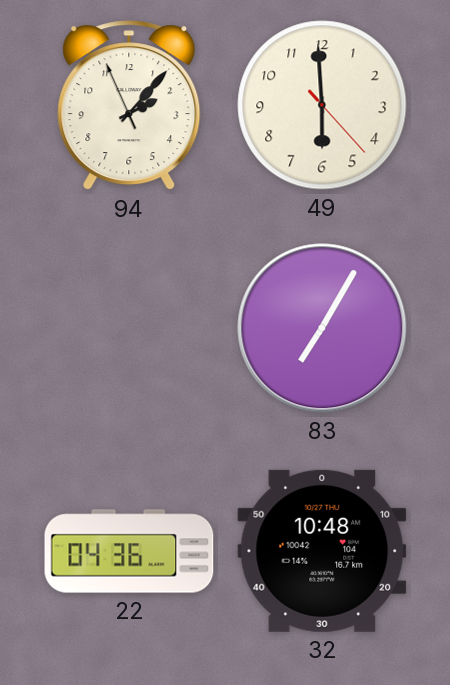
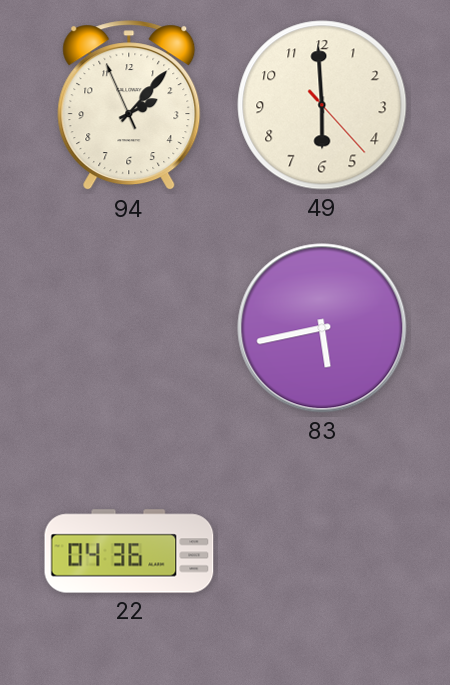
83: 7:05 -> 5:43 (322, 328)
32: 10:48 -> none (322, 551)
